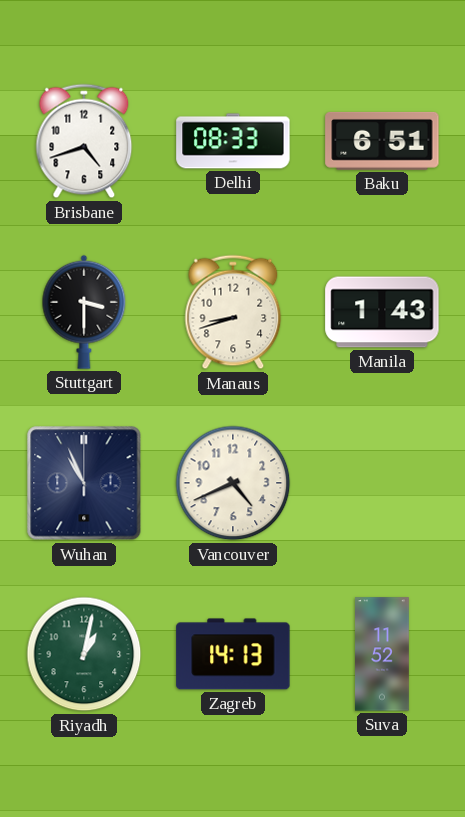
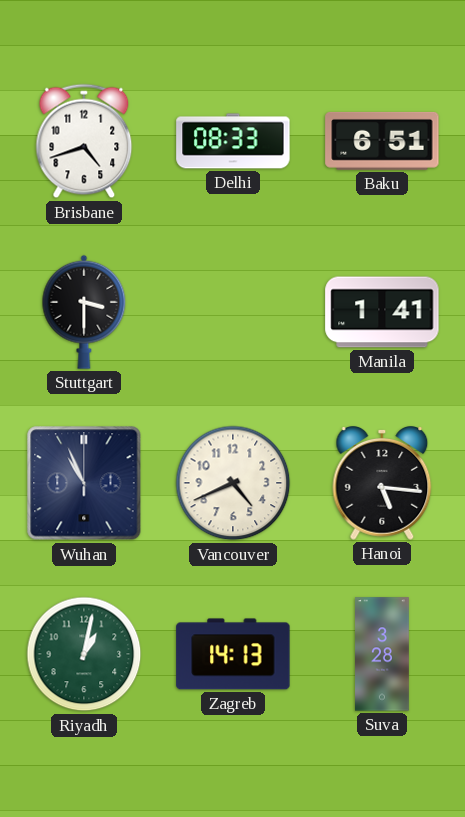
Manaus: 8:42 -> none (233, 312)
Manila: 1:43 -> 1:41 (382, 312)
Hanoi: none -> 5:16 (382, 484)
Suva: 11:52 -> 3:28 (382, 654)
